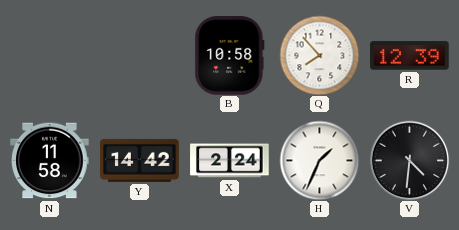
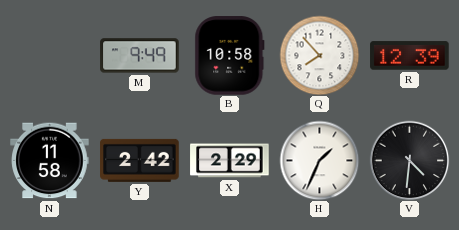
M: none -> 9:49 (140, 56)
Y: 14:42 -> 2:42 (140, 160)
X: 2:24 -> 2:29 (230, 161)
